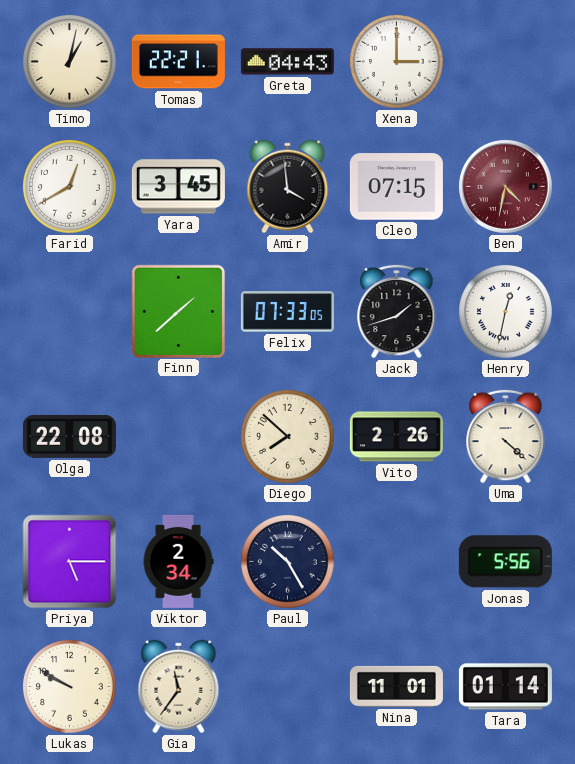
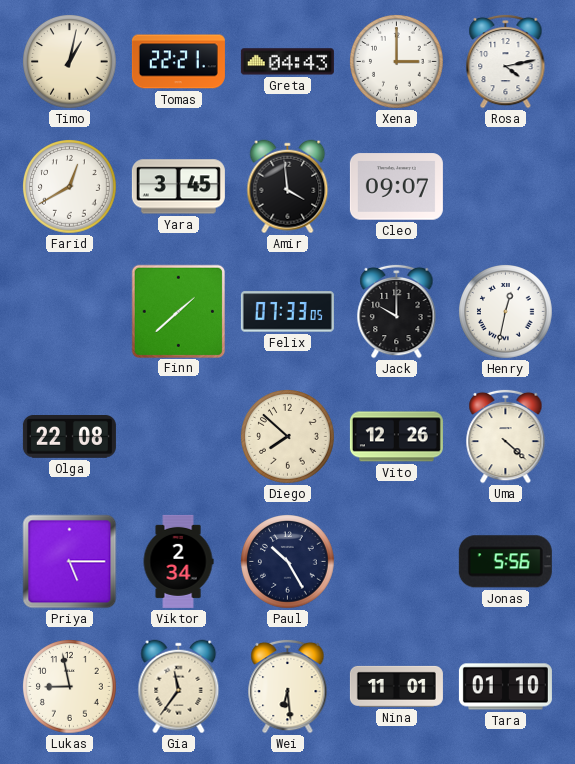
Rosa: none -> 4:13 (506, 61)
Cleo: 07:15 -> 09:07 (396, 187)
Ben: 4:32 -> none (505, 186)
Jack: 1:42 -> 10:00 (397, 311)
Vito: 2:26 -> 12:26 (396, 437)
Lukas: 9:50 -> 8:58 (70, 687)
Wei: none -> 6:29 (288, 686)
Tara: 01:14 -> 01:10 (505, 687)
